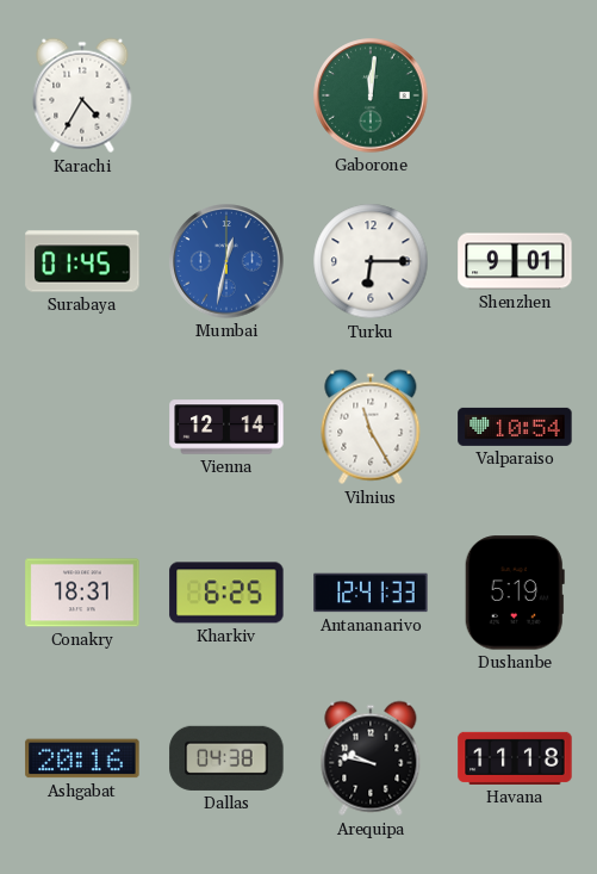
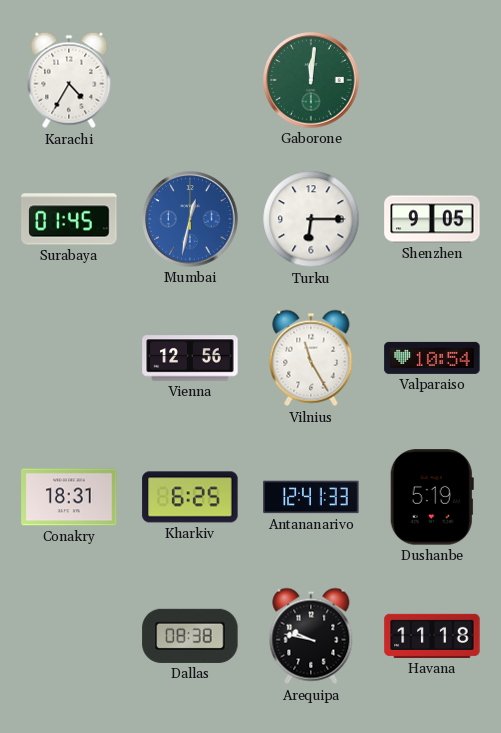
Shenzhen: 9:01 -> 9:05 (432, 219)
Vienna: 12:14 -> 12:56 (190, 358)
Ashgabat: 20:16 -> none (82, 758)
Dallas: 04:38 -> 08:38 (190, 636)
